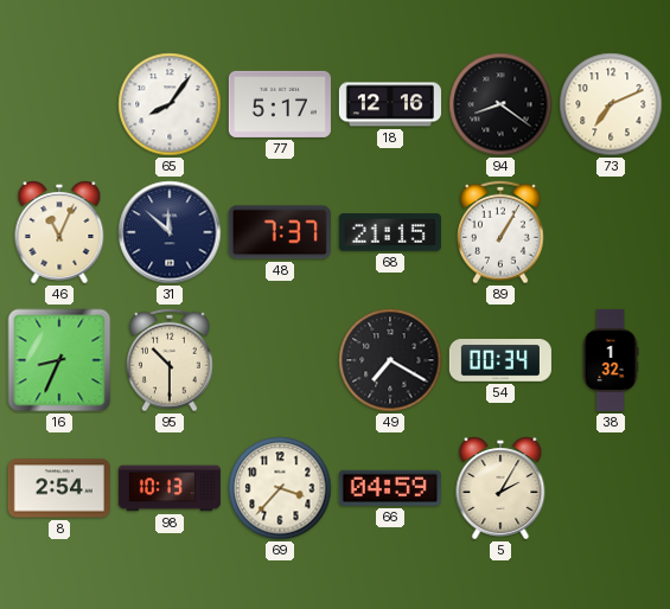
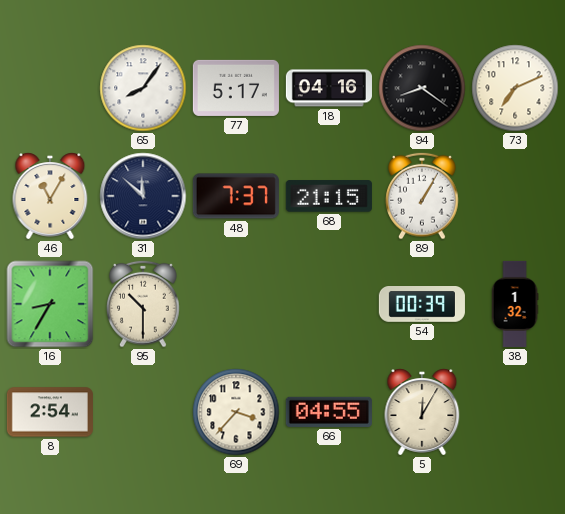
18: 12:16 -> 04:16 (329, 88)
46: 11:04 -> 11:05 (50, 196)
16: 8:34 -> 8:35 (50, 304)
49: 7:20 -> none (390, 360)
54: 00:34 -> 00:39 (422, 305)
98: 10:13 -> none (170, 488)
66: 04:59 -> 04:55 (329, 412)
5: 2:05 -> 12:05 (422, 412)
